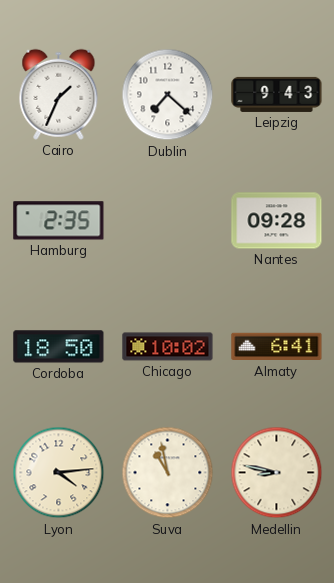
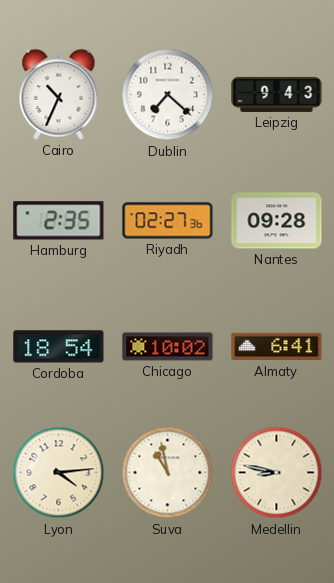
Cairo: 1:34 -> 10:34 (59, 94)
Riyadh: none -> 02:27 (168, 221)
Cordoba: 18:50 -> 18:54 (59, 347)
